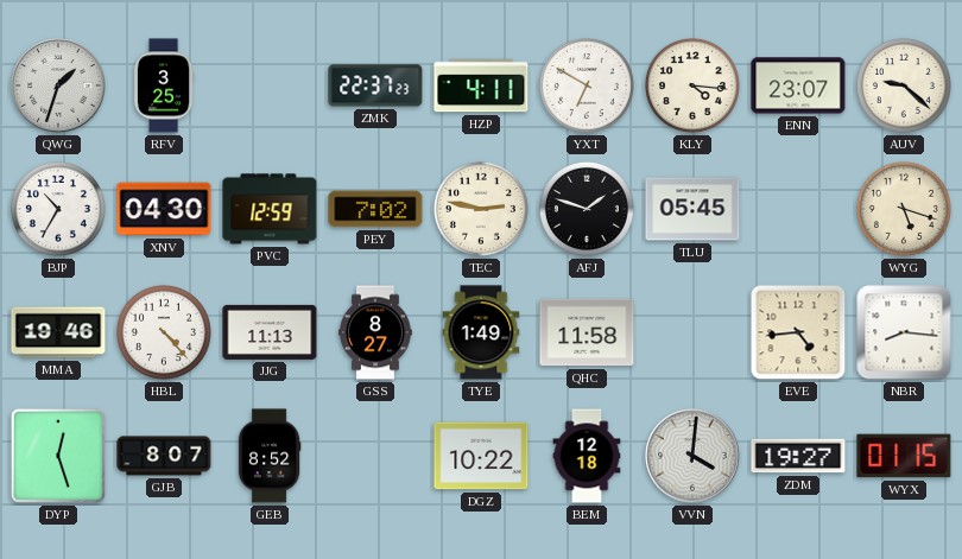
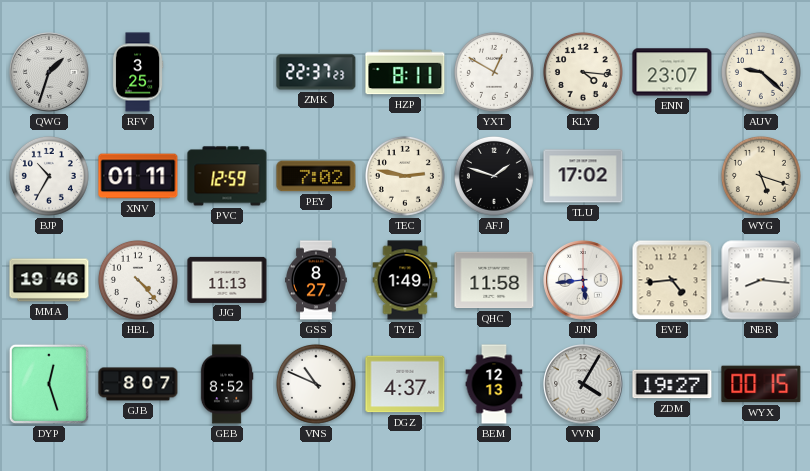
HZP: 4:11 -> 8:11 (405, 72)
YXT: 6:50 -> 12:50 (494, 72)
XNV: 04:30 -> 01:11 (138, 176)
TLU: 05:45 -> 17:02 (583, 176)
JJN: none -> 5:44 (583, 280)
VNS: none -> 10:49 (316, 384)
DGZ: 10:22 -> 4:37 (405, 384)
BEM: 12:18 -> 12:13 (494, 384)
VVN: 4:01 -> 4:05 (583, 384)
WYX: 01:15 -> 00:15 (761, 384)
